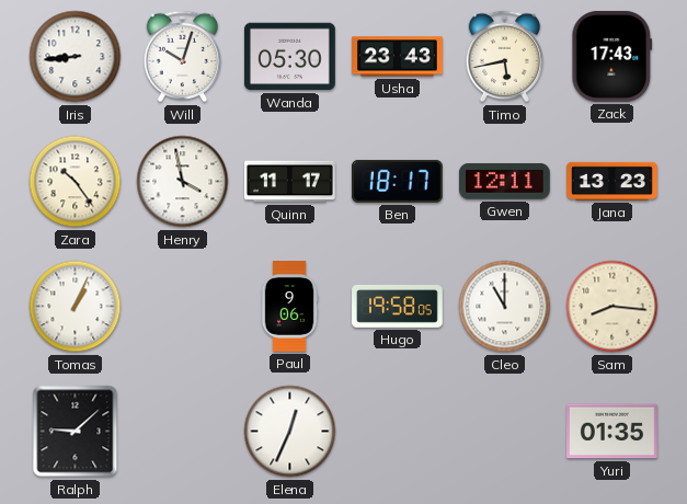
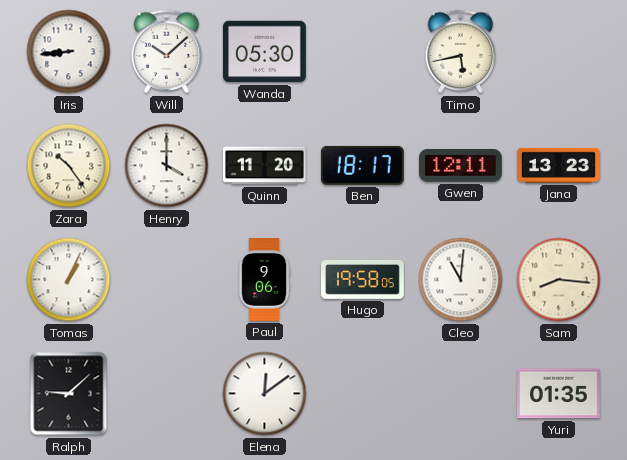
Will: 10:03 -> 10:08 (167, 52)
Usha: 23:43 -> none (398, 57)
Zack: 17:43 -> none (612, 56)
Henry: 3:58 -> 4:00 (167, 166)
Quinn: 11:17 -> 11:20 (265, 166)
Cleo: 11:00 -> 11:01 (461, 280)
Elena: 12:34 -> 12:09 (265, 394)
